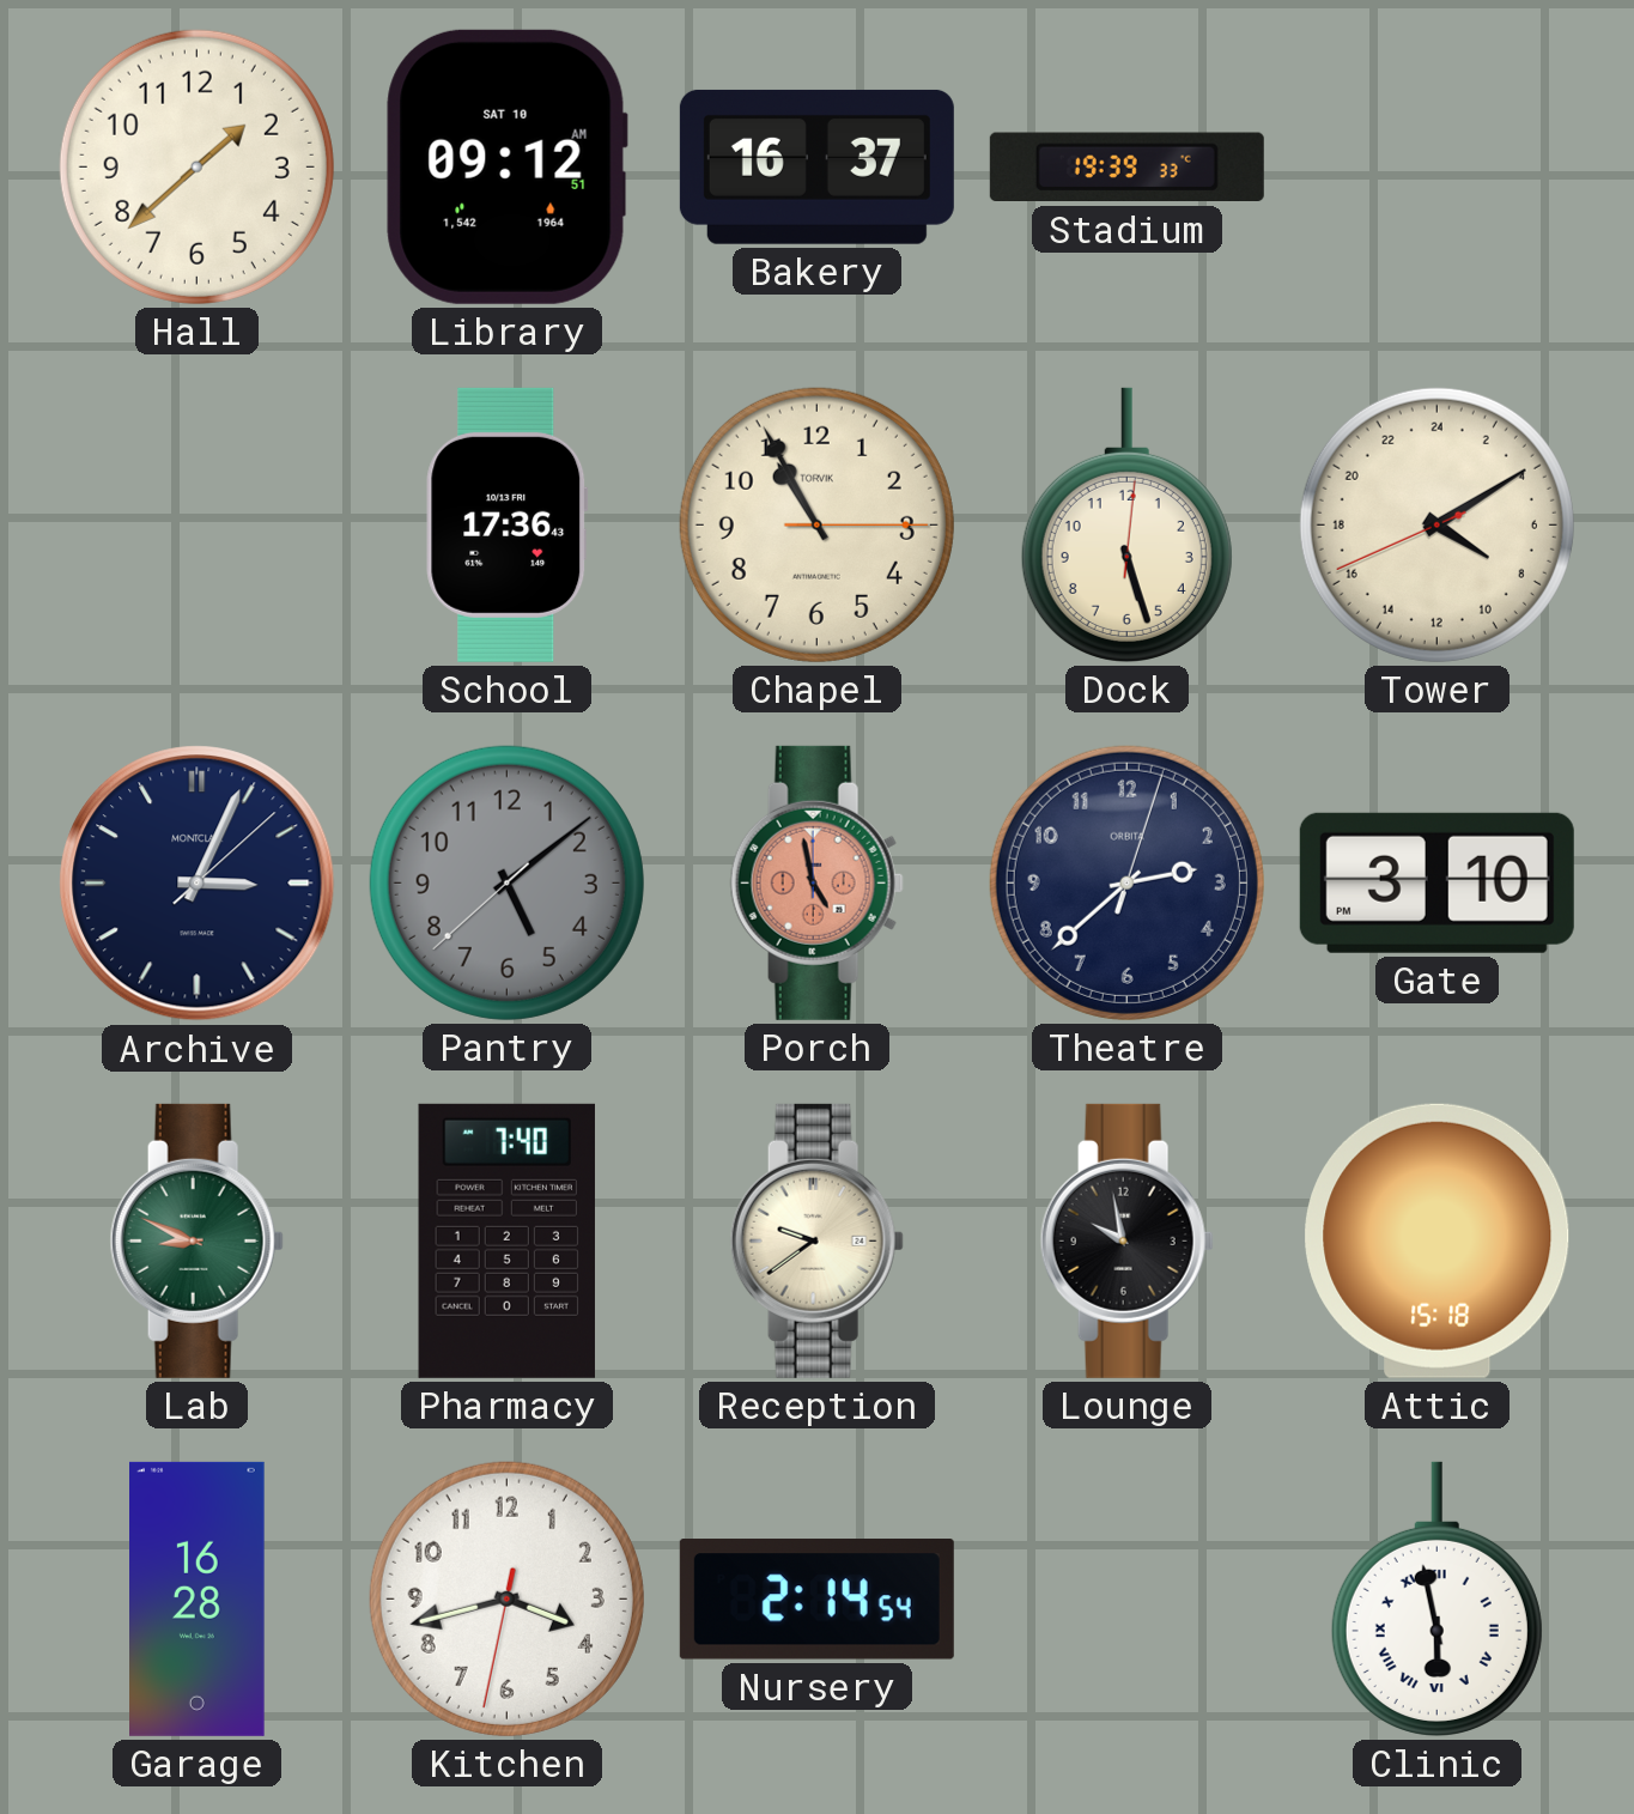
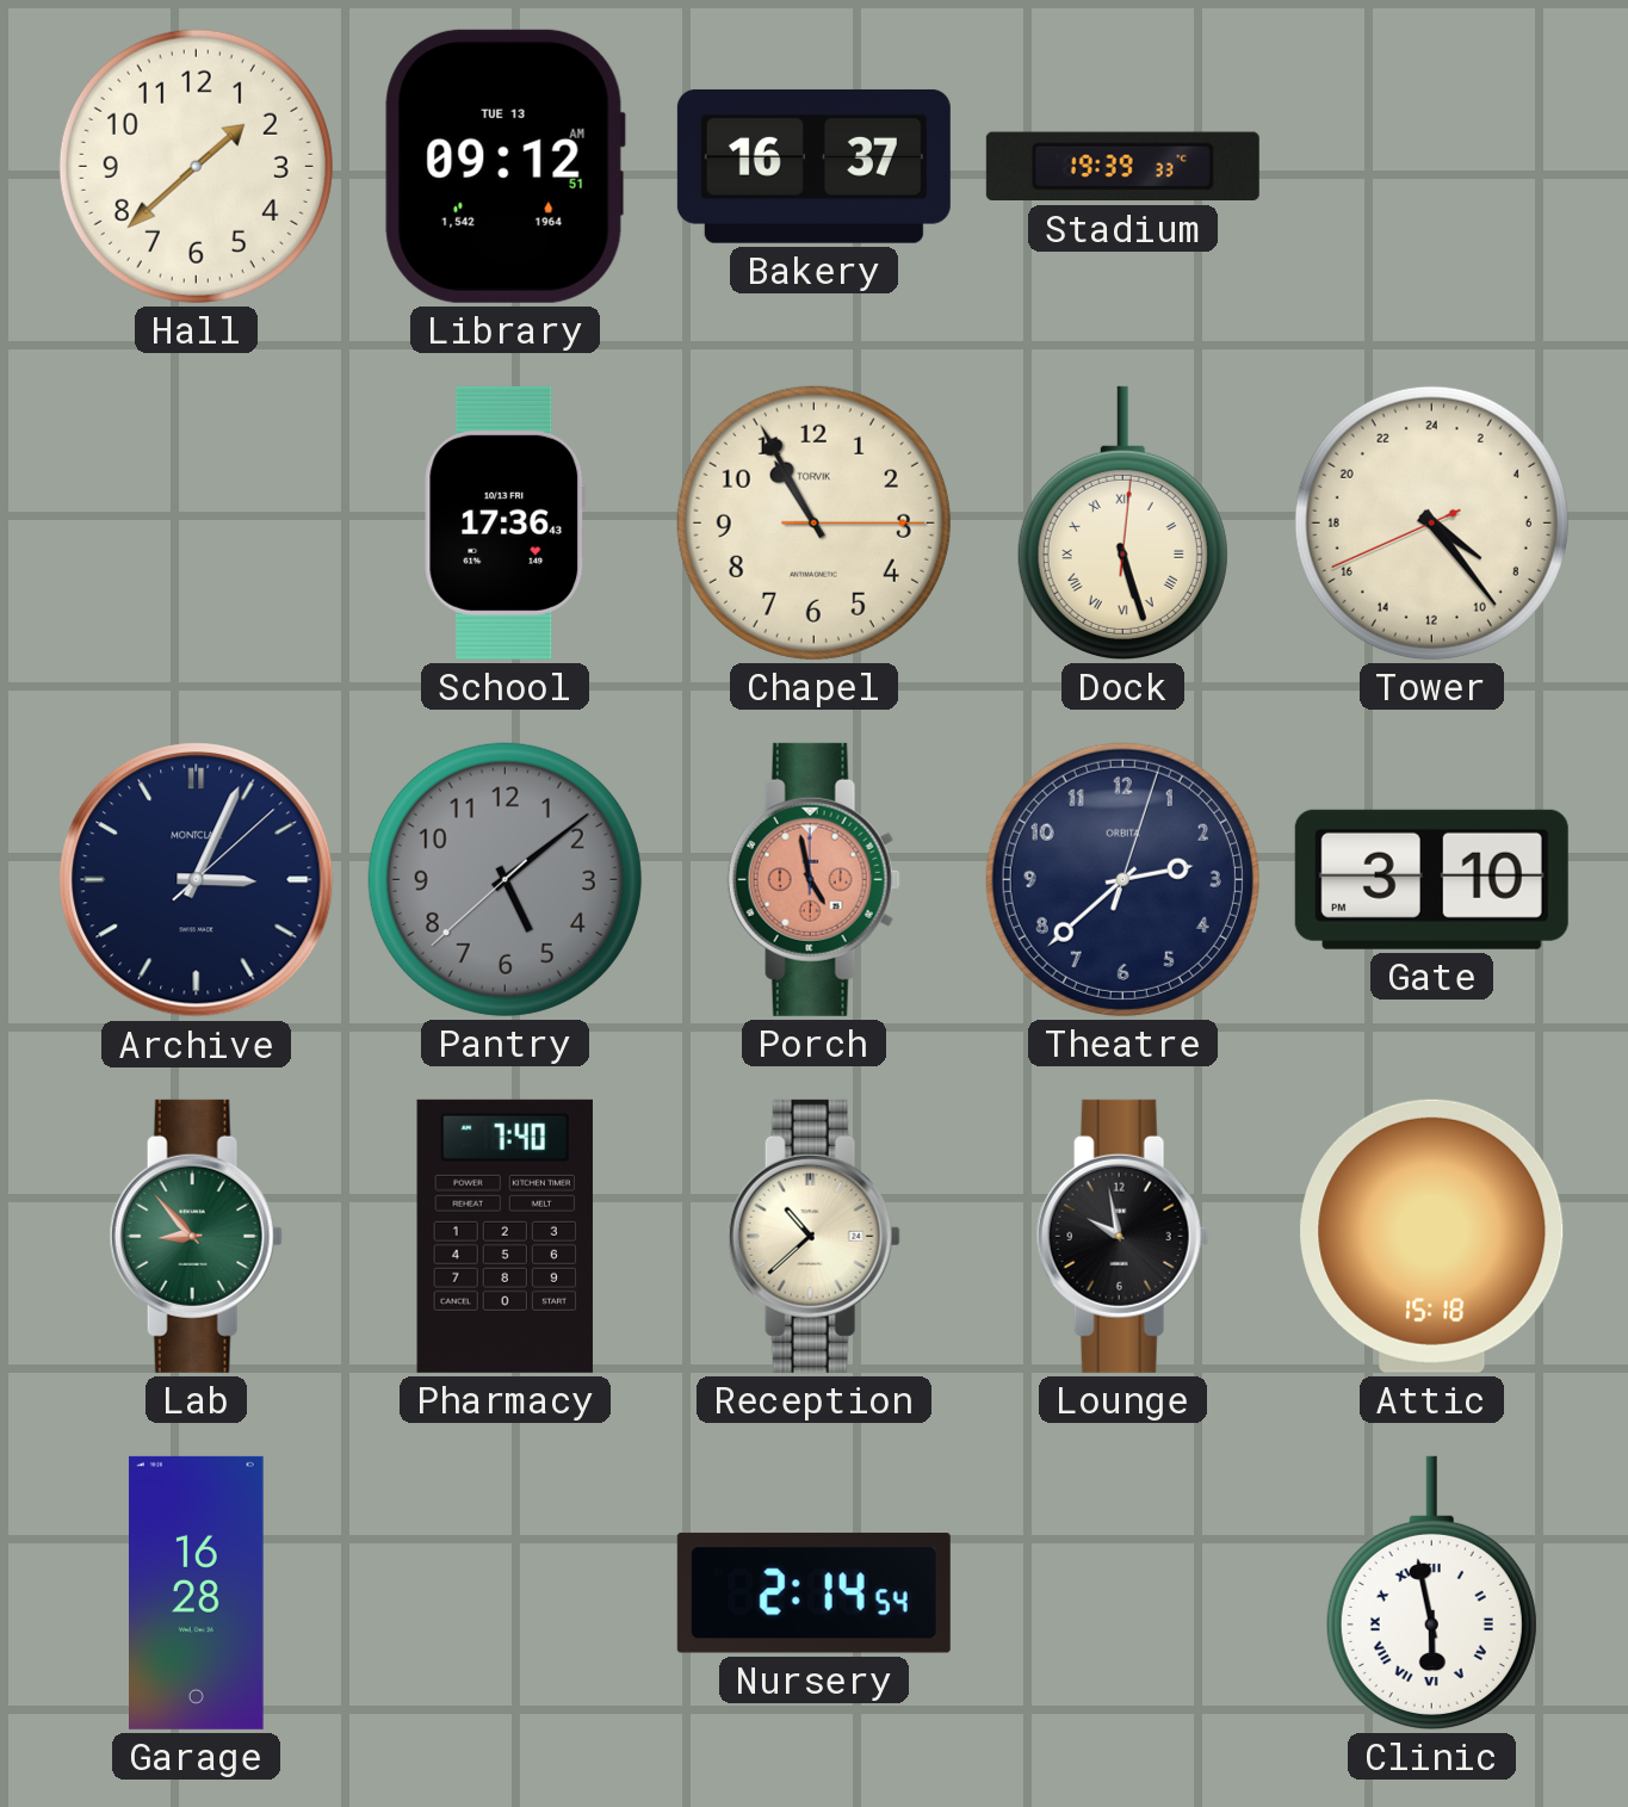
Library date: SAT 10 -> TUE 13 (505, 166)
Dock numerals: Arabic -> Roman (1122, 522)
Tower: 8:09 -> 8:23 (1431, 522)
Lab: 8:49 -> 8:53 (196, 1236)
Reception: 9:39 -> 10:38 (813, 1236)
Kitchen: 3:42 -> none (506, 1598)
